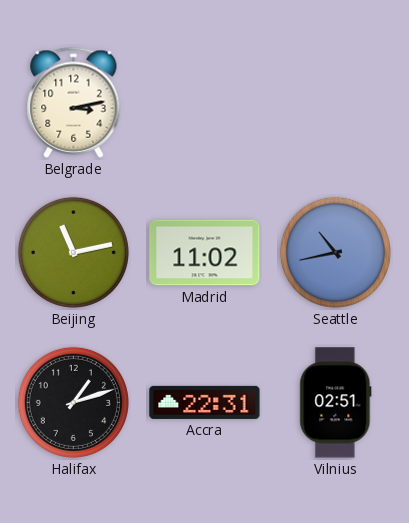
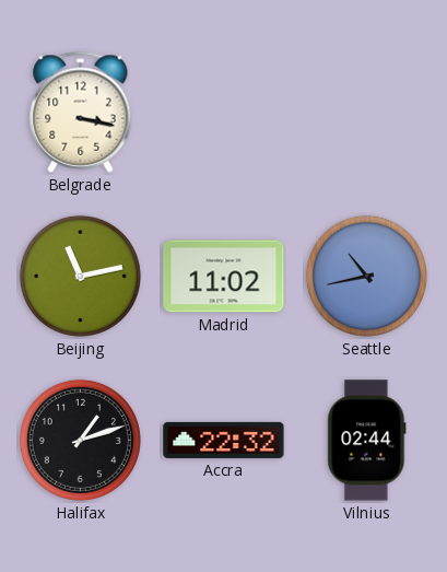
Belgrade: 3:13 -> 3:17 (81, 112)
Accra: 22:31 -> 22:32 (224, 440)
Vilnius: 02:51 -> 02:44 (367, 441)
